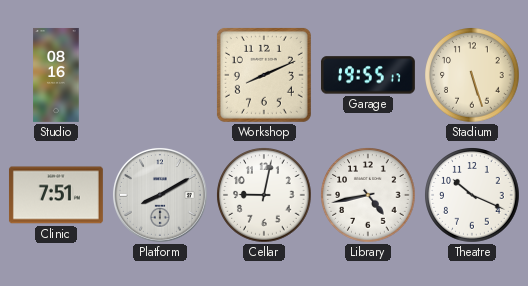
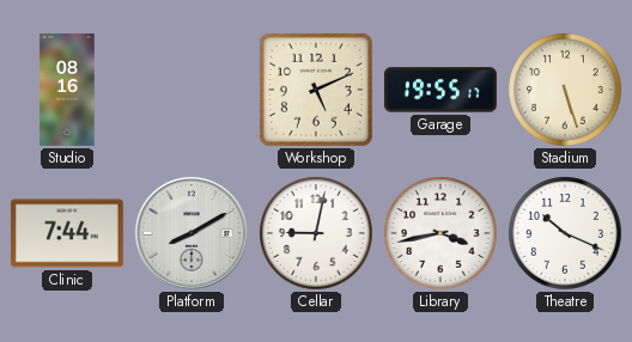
Workshop: 8:11 -> 5:11 (316, 90)
Clinic: 7:51 -> 7:44 (67, 233)
Library: 4:43 -> 3:43 (440, 233)
